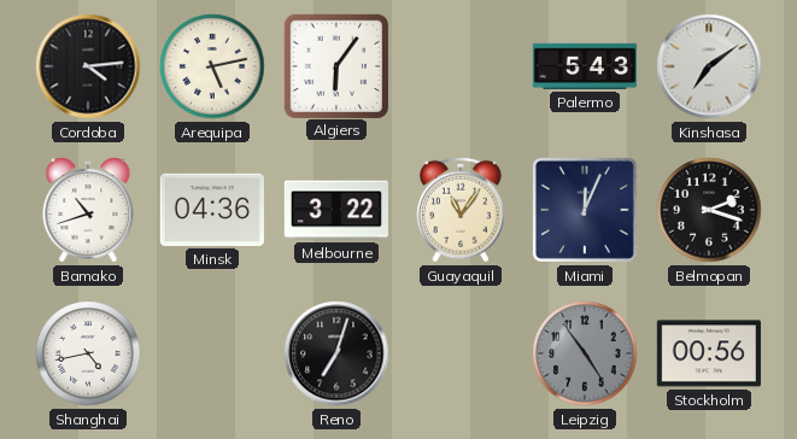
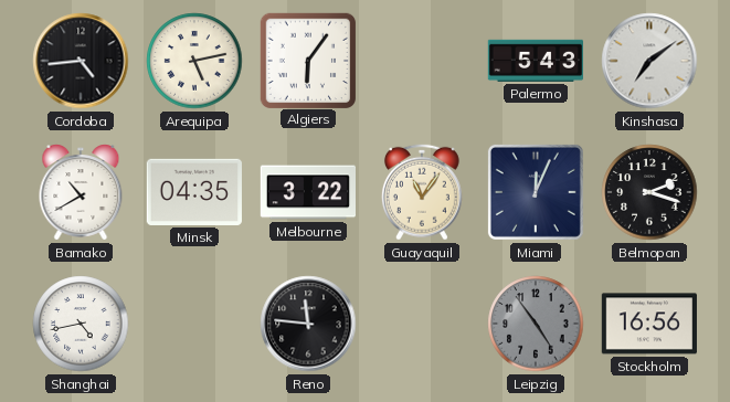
Cordoba: 4:14 -> 4:44 (81, 61)
Bamako: 10:42 -> 10:40 (81, 192)
Minsk: 04:36 -> 04:35 (194, 192)
Reno: 7:03 -> 11:46 (308, 324)
Stockholm: 00:56 -> 16:56 (649, 324)
